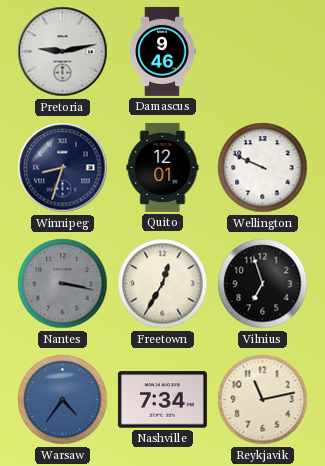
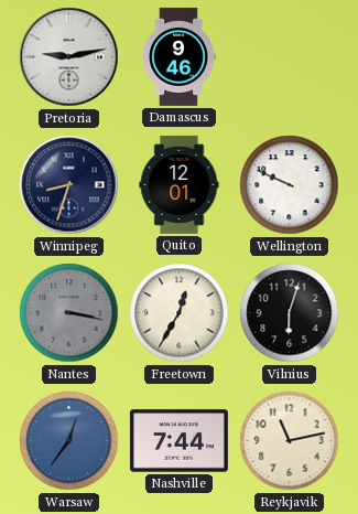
Vilnius: 6:57 -> 6:03 (290, 313)
Warsaw: 4:36 -> 12:36 (69, 441)
Nashville: 7:34 -> 7:44 (178, 441)
